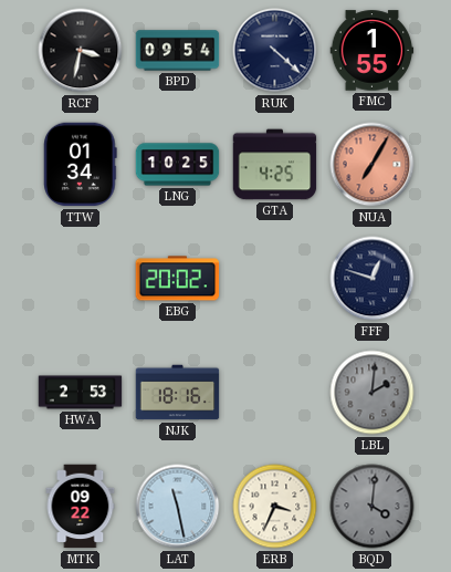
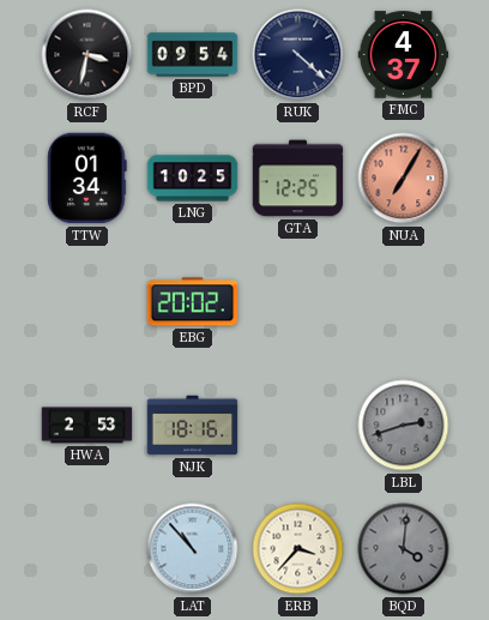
FMC: 1:55 -> 4:37 (404, 55)
GTA: 4:25 -> 12:25 (298, 179)
FFF: 12:48 -> none (373, 279)
LBL: 2:01 -> 2:42 (404, 426)
MTK: 09:22 -> none (81, 507)
LAT: 11:28 -> 10:53 (193, 549)
ERB: 3:34 -> 3:37 (298, 549)
